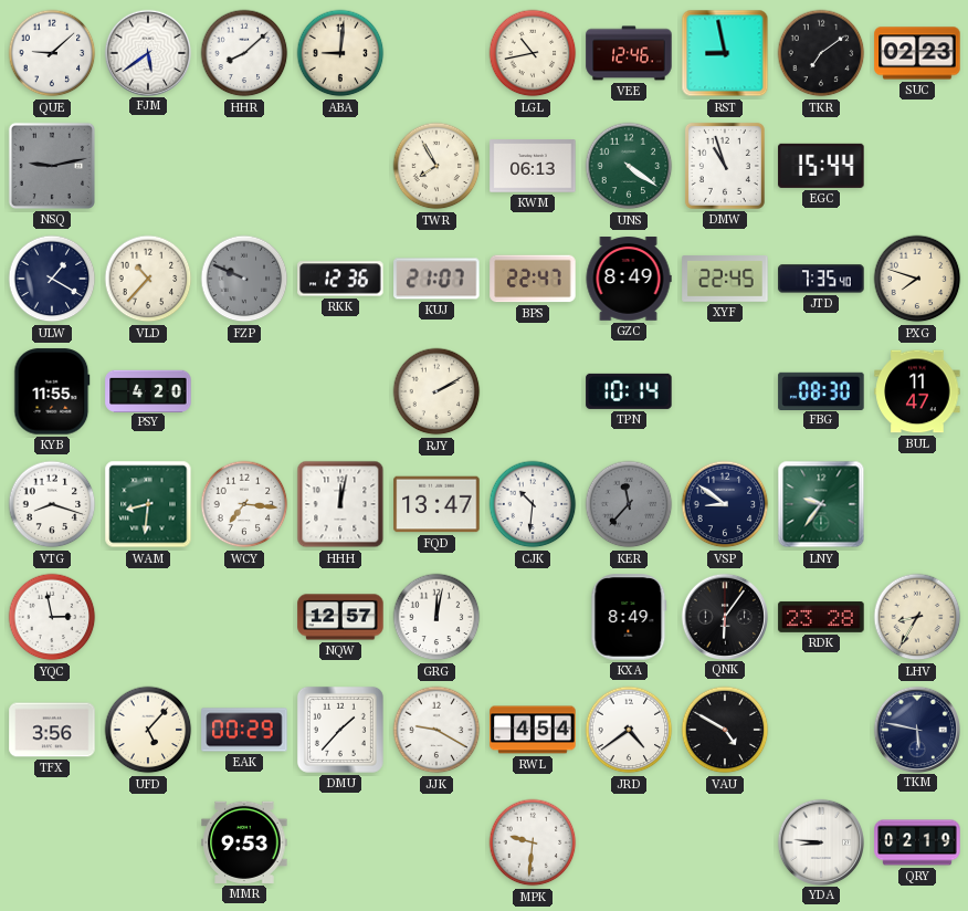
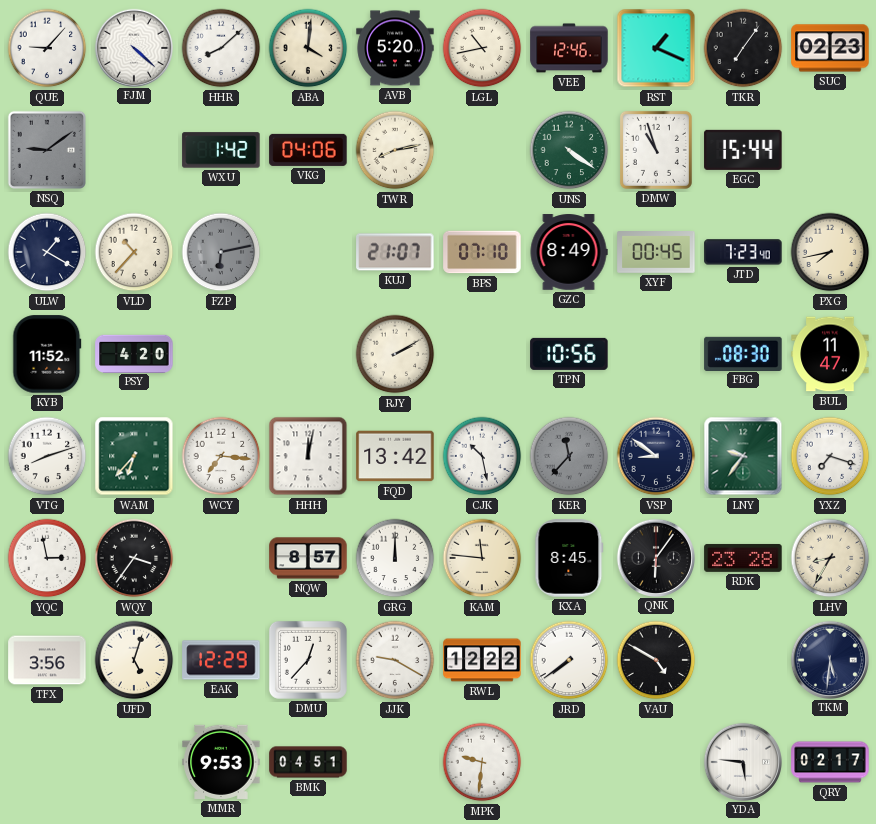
QUE: 9:08 -> 9:07 (47, 48)
FJM: 5:39 -> 4:22 (133, 47)
ABA: 9:01 -> 4:01 (308, 48)
AVB: none -> 5:20 (395, 48)
RST: 8:58 -> 1:19 (656, 48)
TKR: 7:09 -> 7:06 (743, 48)
NSQ: 9:13 -> 9:09 (47, 150)
WXU: none -> 1:42 (221, 150)
VKG: none -> 04:06 (308, 150)
TWR: 7:55 -> 8:13 (395, 150)
KWM: 06:13 -> none (533, 166)
FZP: 9:49 -> 6:13 (221, 252)
RKK: 12:36 -> none (340, 279)
BPS: 22:47 -> 07:10 (482, 252)
XYF: 22:45 -> 00:45 (656, 253)
JTD: 7:35 -> 7:23 (743, 252)
PXG: 7:48 -> 7:43 (830, 252)
KYB: 11:55 -> 11:52 (47, 354)
TPN: 10:14 -> 10:56 (569, 354)
VTG: 8:18 -> 8:12 (47, 456)
WAM: 8:31 -> 6:37 (134, 456)
FQD: 13:47 -> 13:42 (395, 456)
CJK: 10:31 -> 10:28 (482, 456)
YXZ: none -> 7:18 (830, 456)
WQY: none -> 3:36 (134, 558)
NQW: 12:57 -> 8:57 (308, 558)
GRG: 12:02 -> 12:00 (395, 558)
KAM: none -> 11:46 (482, 558)
KXA: 8:49 -> 8:45 (569, 558)
UFD: 5:07 -> 5:03 (134, 660)
EAK: 00:29 -> 12:29 (221, 660)
DMU: 1:37 -> 12:37 (308, 660)
RWL: 4:54 -> 12:22 (482, 660)
JRD: 4:39 -> 7:39 (569, 660)
TKM: 5:47 -> 5:31 (829, 659)
BMK: none -> 04:51 (308, 762)
YDA: 8:46 -> 5:46 (742, 761)
QRY: 02:19 -> 02:17 (830, 762)
